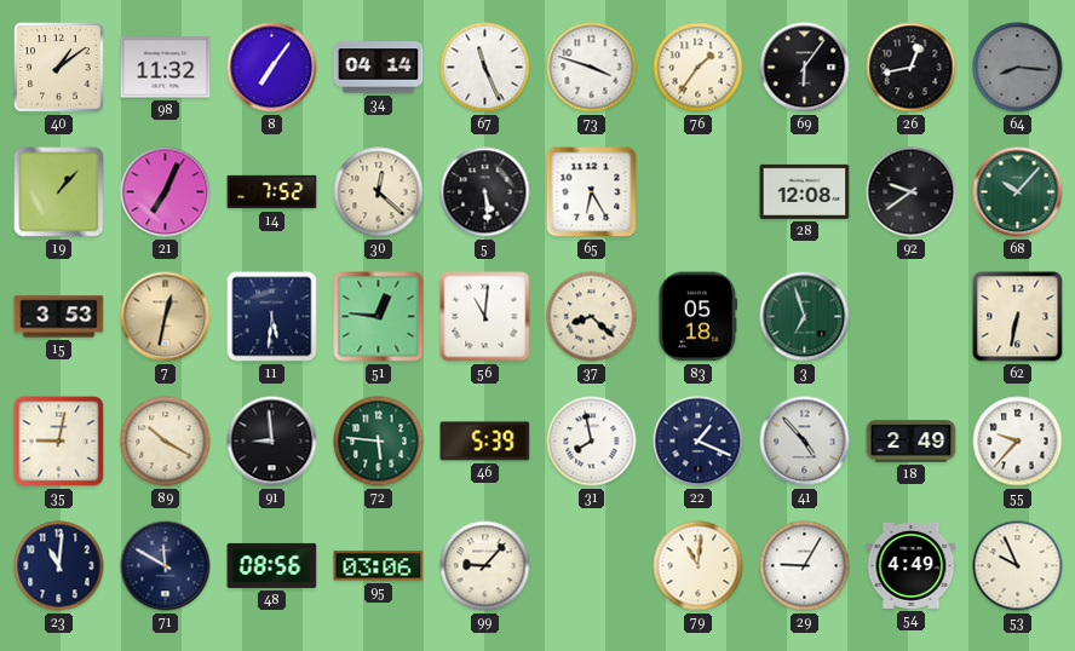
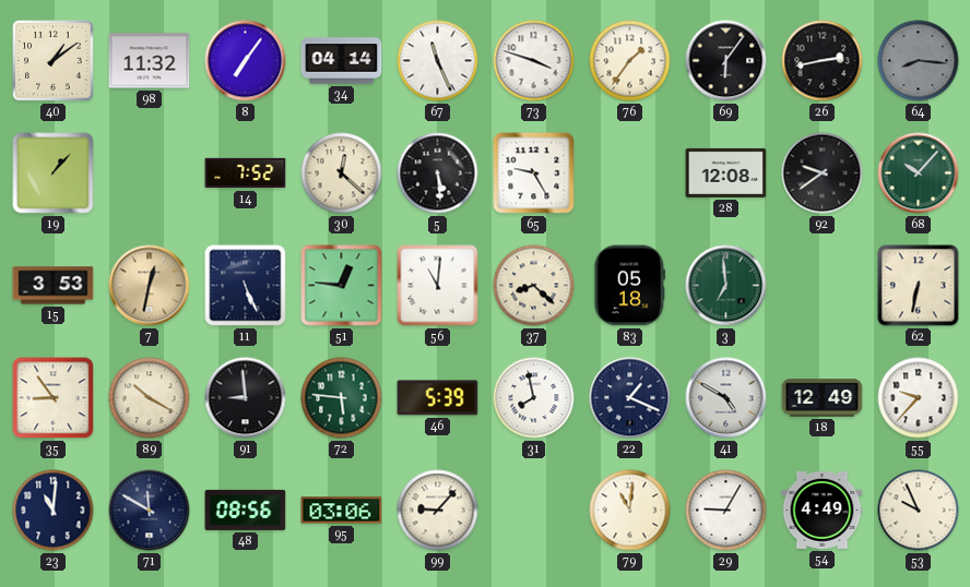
26: 12:43 -> 2:43 (823, 61)
21: 7:04 -> none (166, 192)
65: 6:25 -> 9:25 (534, 173)
11: 5:31 -> 5:26 (246, 286)
3: 6:57 -> 6:59 (726, 286)
35: 9:02 -> 8:54 (54, 398)
41: 4:53 -> 4:50 (726, 398)
18: 2:49 -> 12:49 (823, 398)
